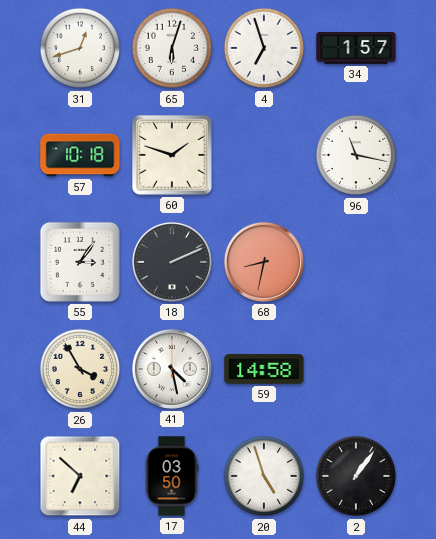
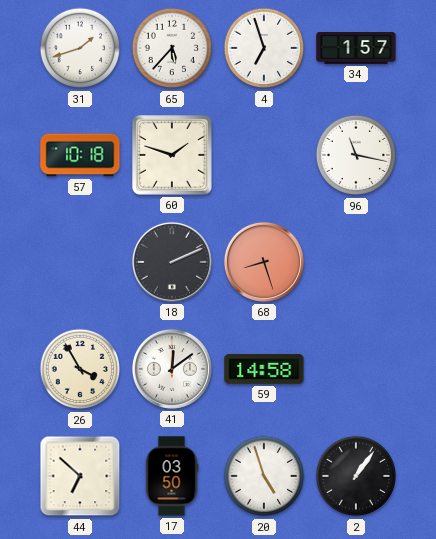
31: 12:42 -> 1:42 (80, 48)
65: 6:03 -> 5:37 (172, 48)
55: 3:06 -> none (80, 262)
68: 8:32 -> 8:27 (264, 262)
41: 4:28 -> 12:09 (172, 369)
